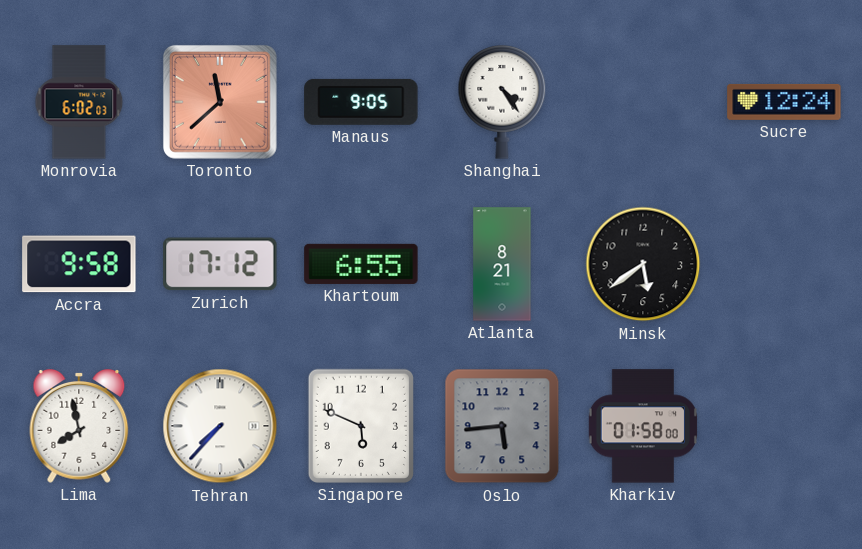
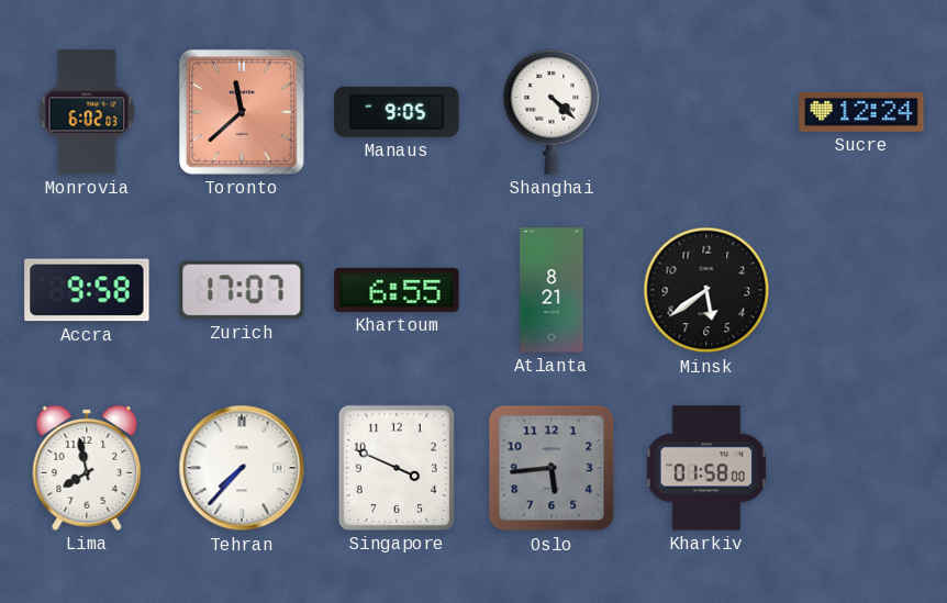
Shanghai: 4:24 -> 4:22 (552, 112)
Zurich: 17:12 -> 17:07 (242, 290)
Singapore: 5:49 -> 3:49 (397, 468)
